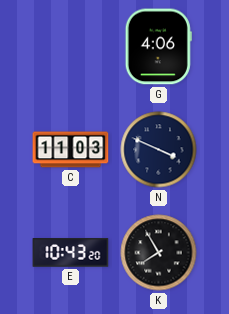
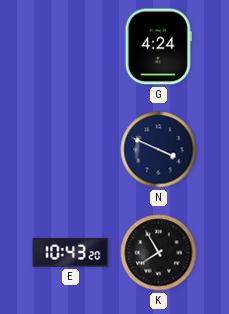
G: 4:06 -> 4:24 (158, 47)
C: 11:03 -> none (71, 150)
